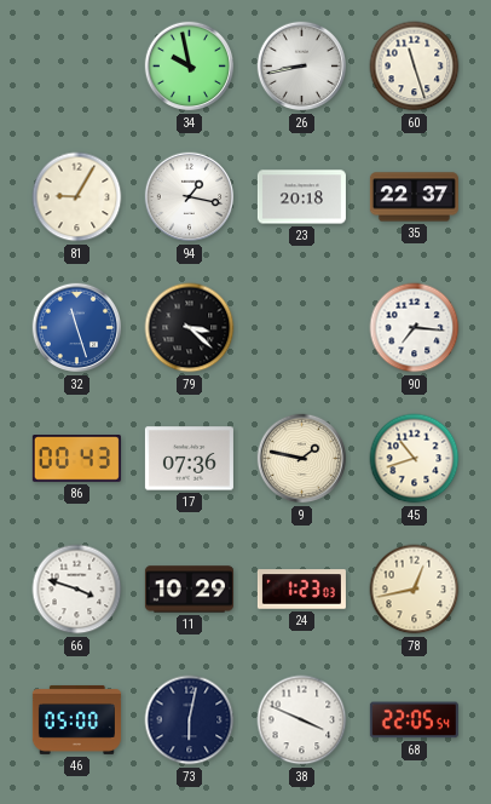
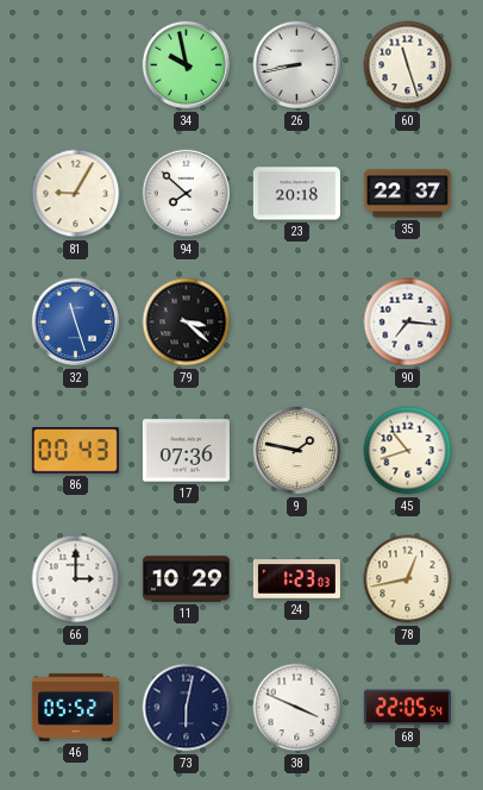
94: 1:17 -> 7:52 (187, 194)
66: 3:48 -> 3:00 (76, 579)
46: 05:00 -> 05:52 (75, 707)
